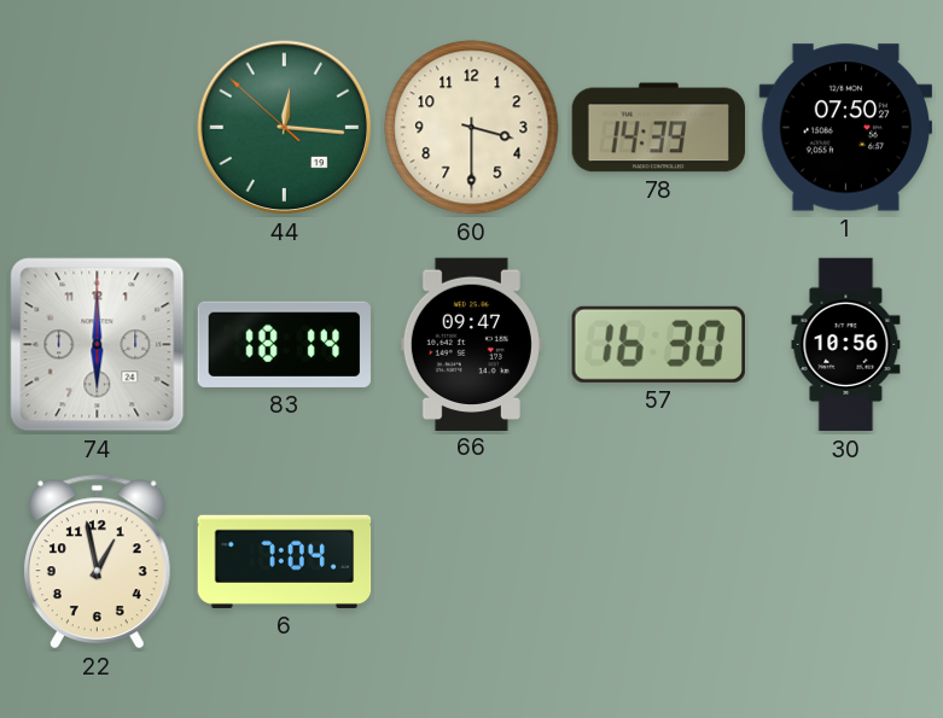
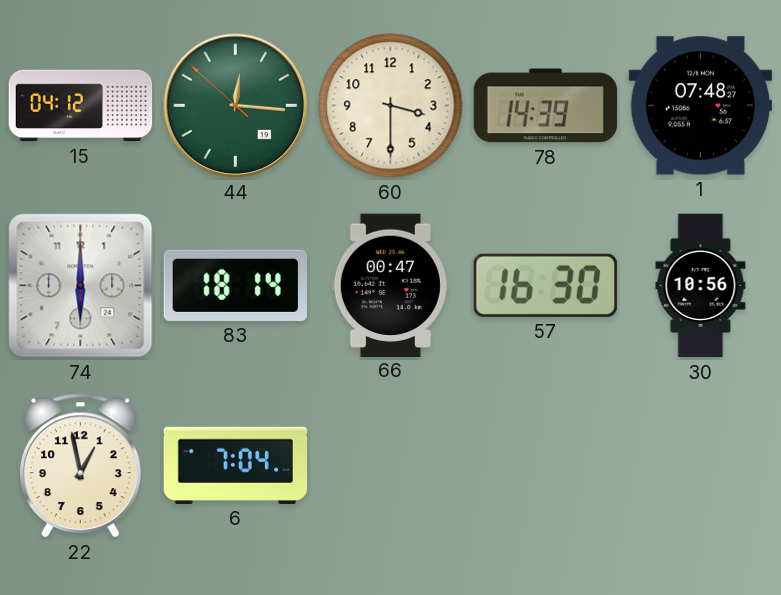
15: none -> 04:12 (81, 106)
1: 07:50 -> 07:48 (700, 106)
66: 09:47 -> 00:47 (390, 285)
